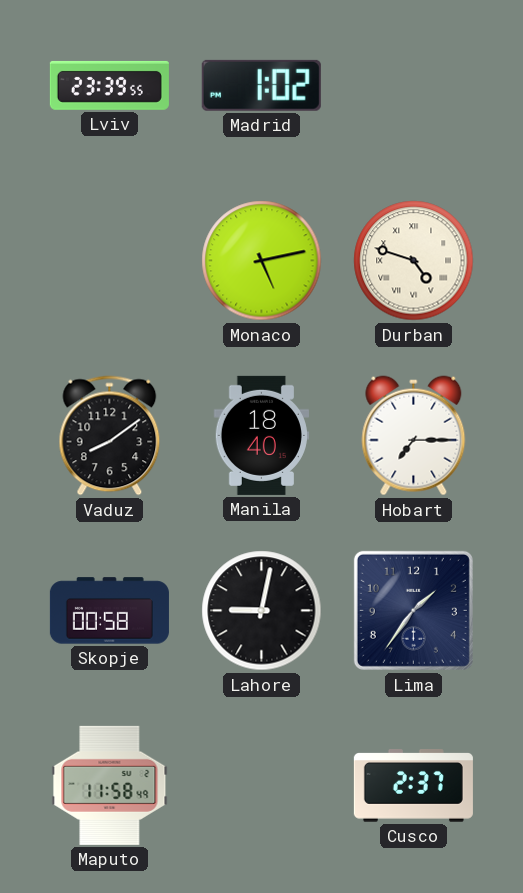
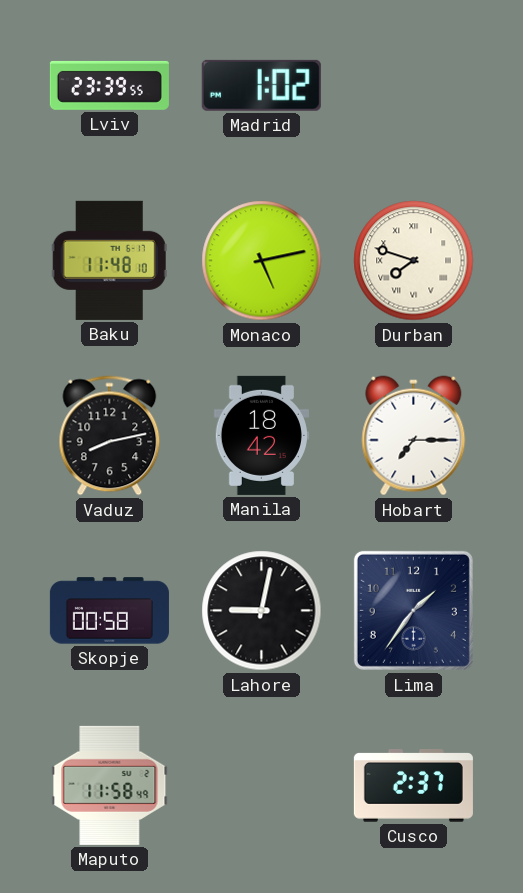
Baku: none -> 11:48 (109, 260)
Durban: 4:48 -> 7:48 (414, 261)
Vaduz: 8:09 -> 8:13 (110, 436)
Manila: 18:40 -> 18:42 (261, 435)
